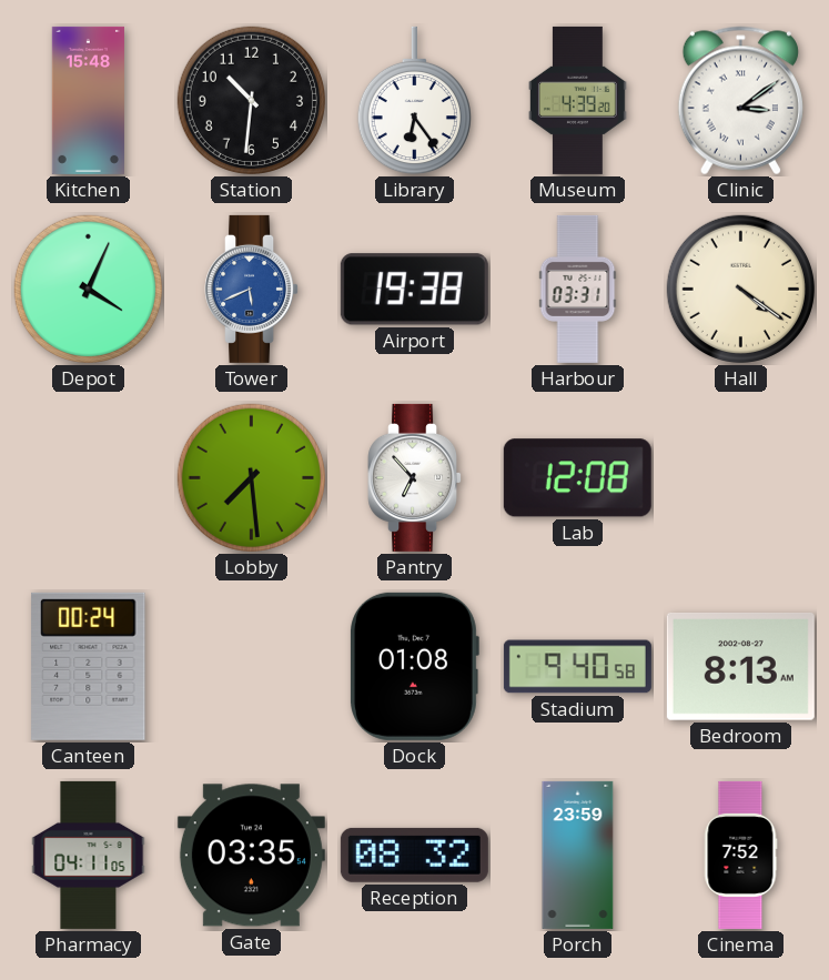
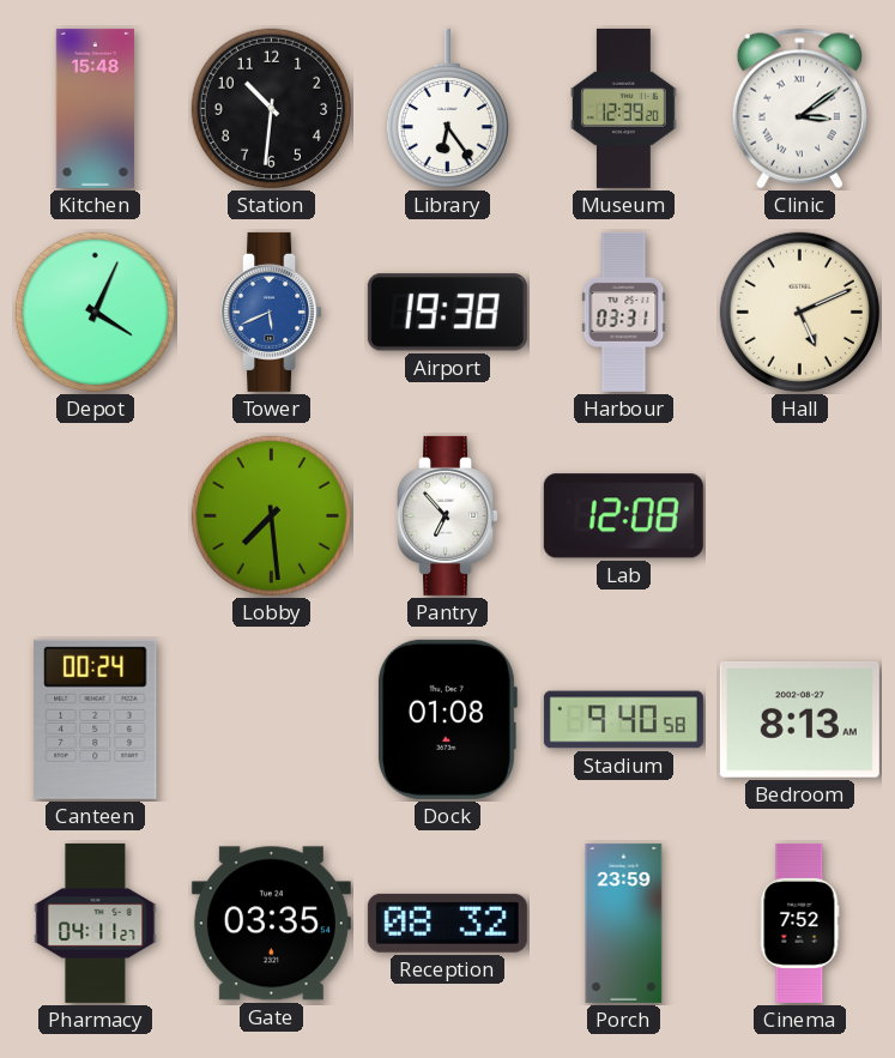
Museum: 4:39 -> 12:39 (624, 108)
Hall: 4:21 -> 5:11 (799, 312)
Pharmacy: 04:11:05 -> 04:11:27 (96, 923)
